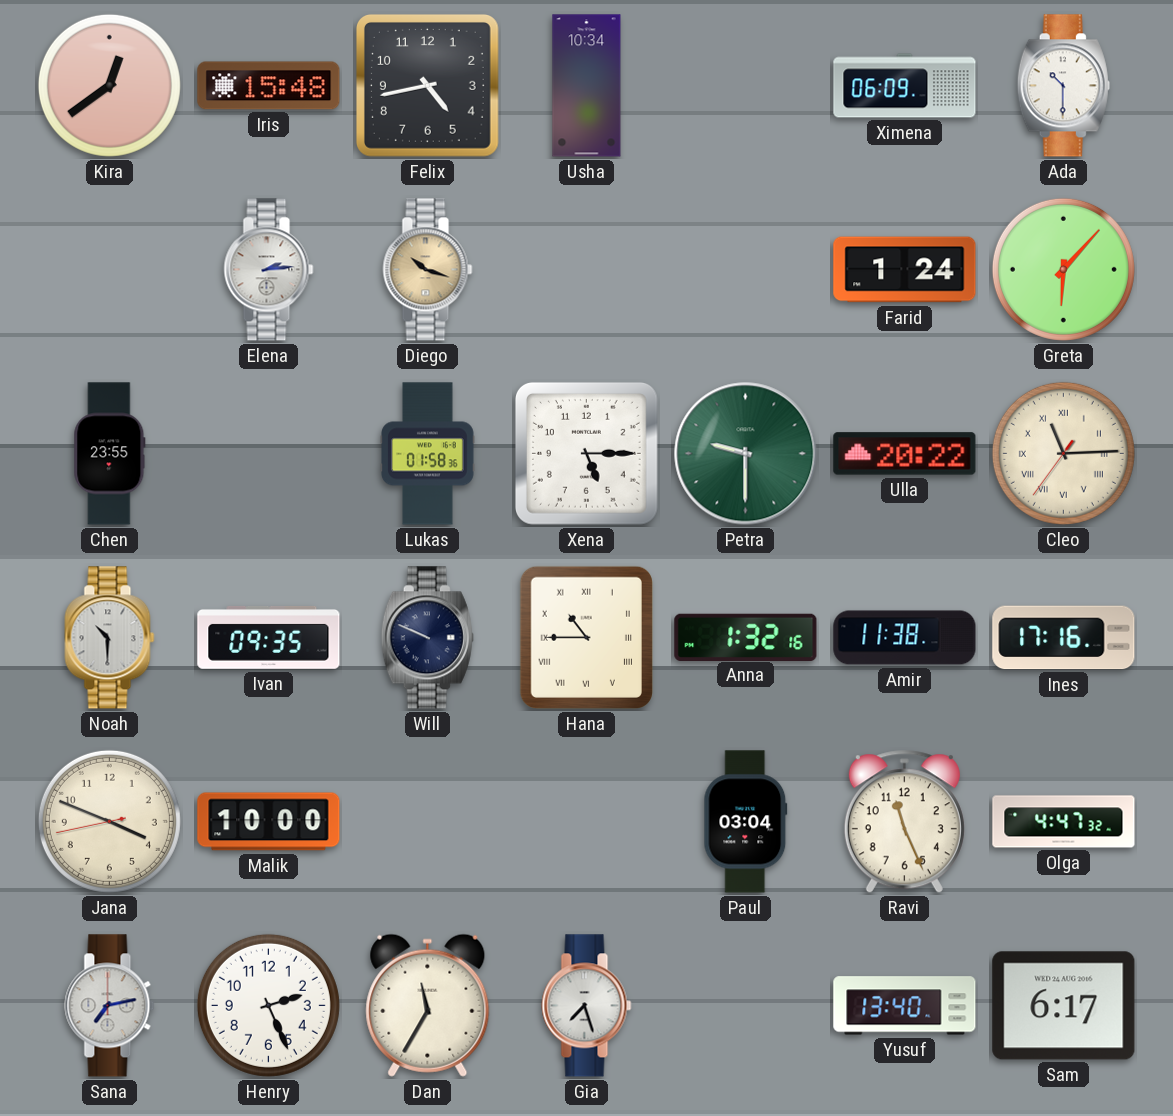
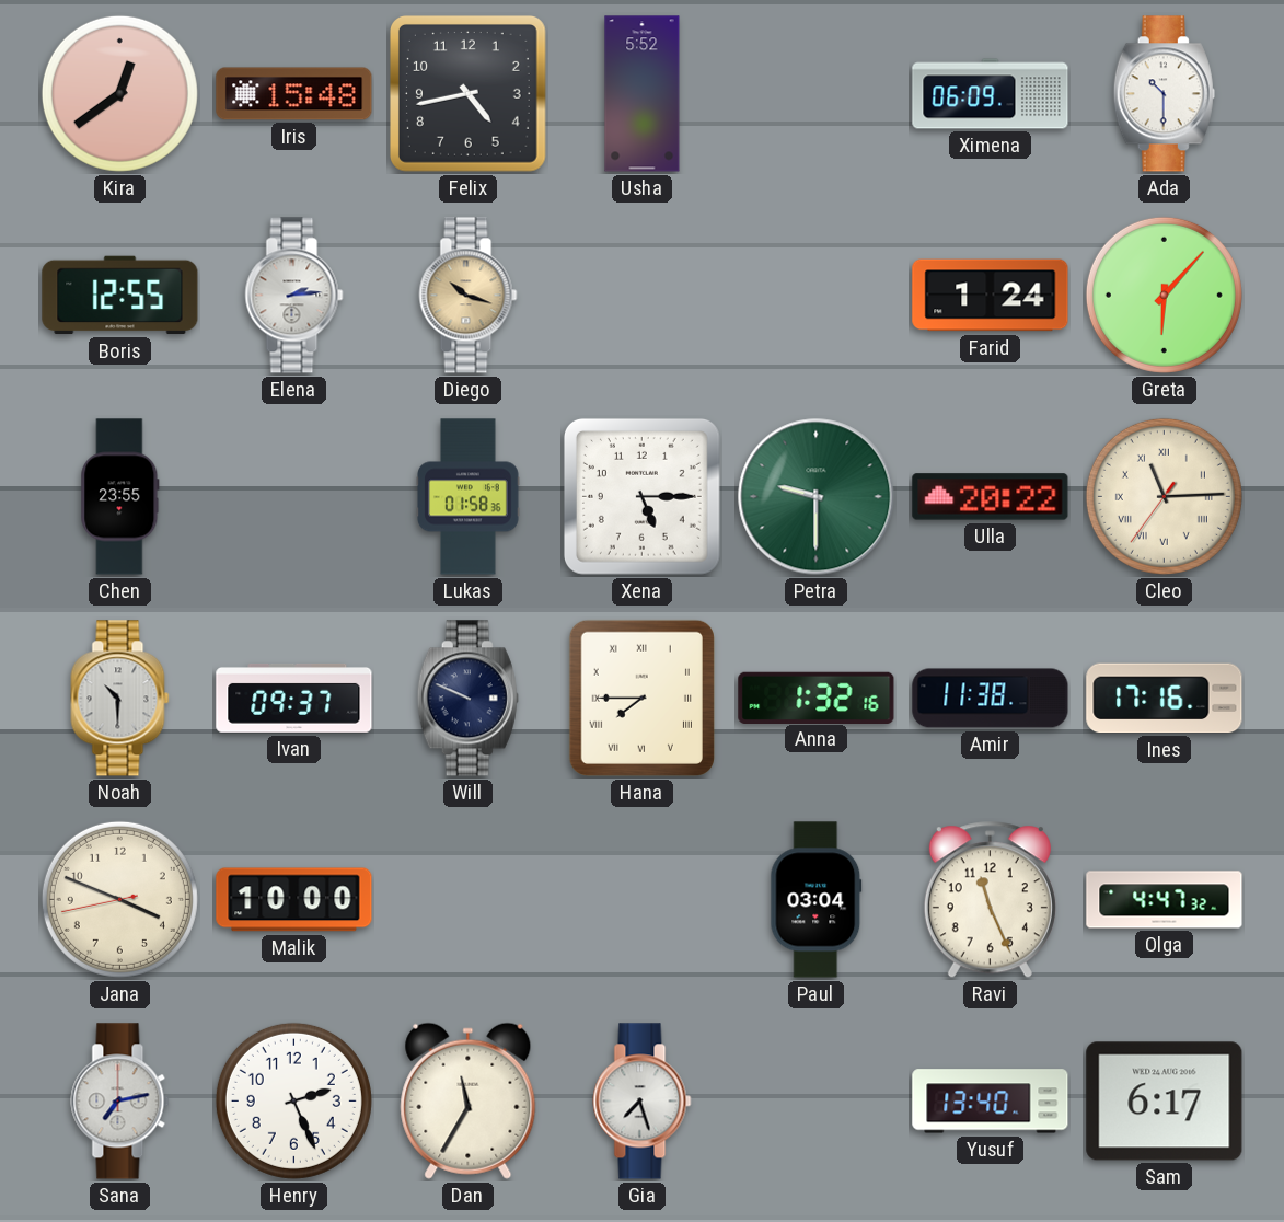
Usha: 10:34 -> 5:52 (643, 94)
Boris: none -> 12:55 (120, 296)
Ivan: 09:35 -> 09:37 (294, 698)
Hana: 10:45 -> 7:45 (641, 698)
